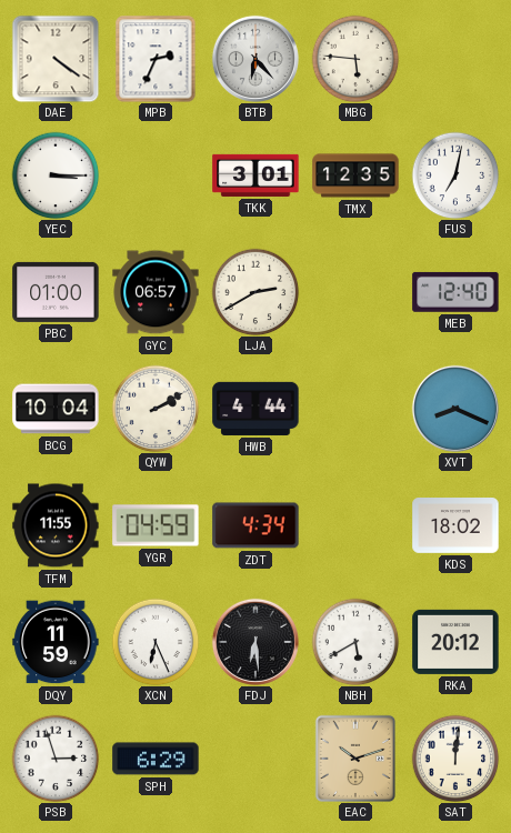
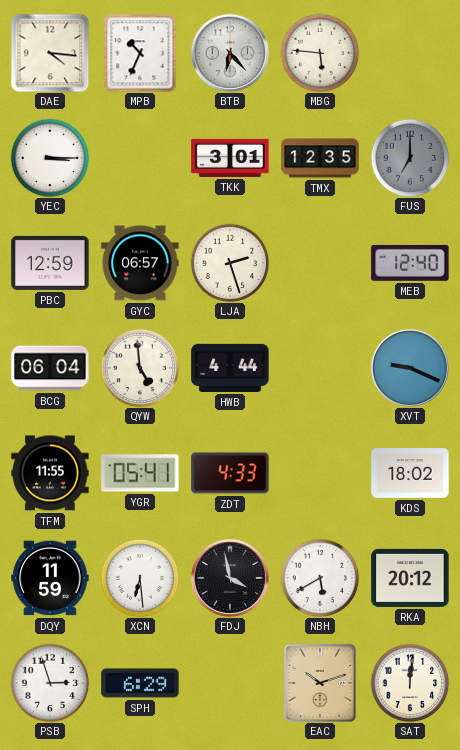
DAE: 4:21 -> 4:16 (50, 53)
MPB: 2:34 -> 10:34 (140, 53)
FUS: 7:02 -> 7:00 (410, 158)
FUS dial: white -> grey (410, 158)
PBC: 01:00 -> 12:59 (50, 263)
LJA: 2:40 -> 2:27 (230, 263)
BCG: 10:04 -> 06:04 (50, 368)
QYW: 2:10 -> 4:59 (140, 368)
XVT: 8:19 -> 9:19 (410, 368)
YGR: 04:59 -> 05:41 (140, 473)
ZDT: 4:34 -> 4:33 (230, 473)
XCN: 6:26 -> 6:29 (140, 578)
FDJ: 6:29 -> 3:58 (230, 578)
